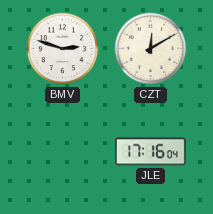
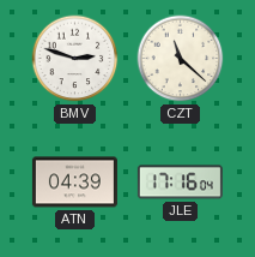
CZT: 12:10 -> 11:22 (181, 59)
ATN: none -> 04:39 (74, 183)
